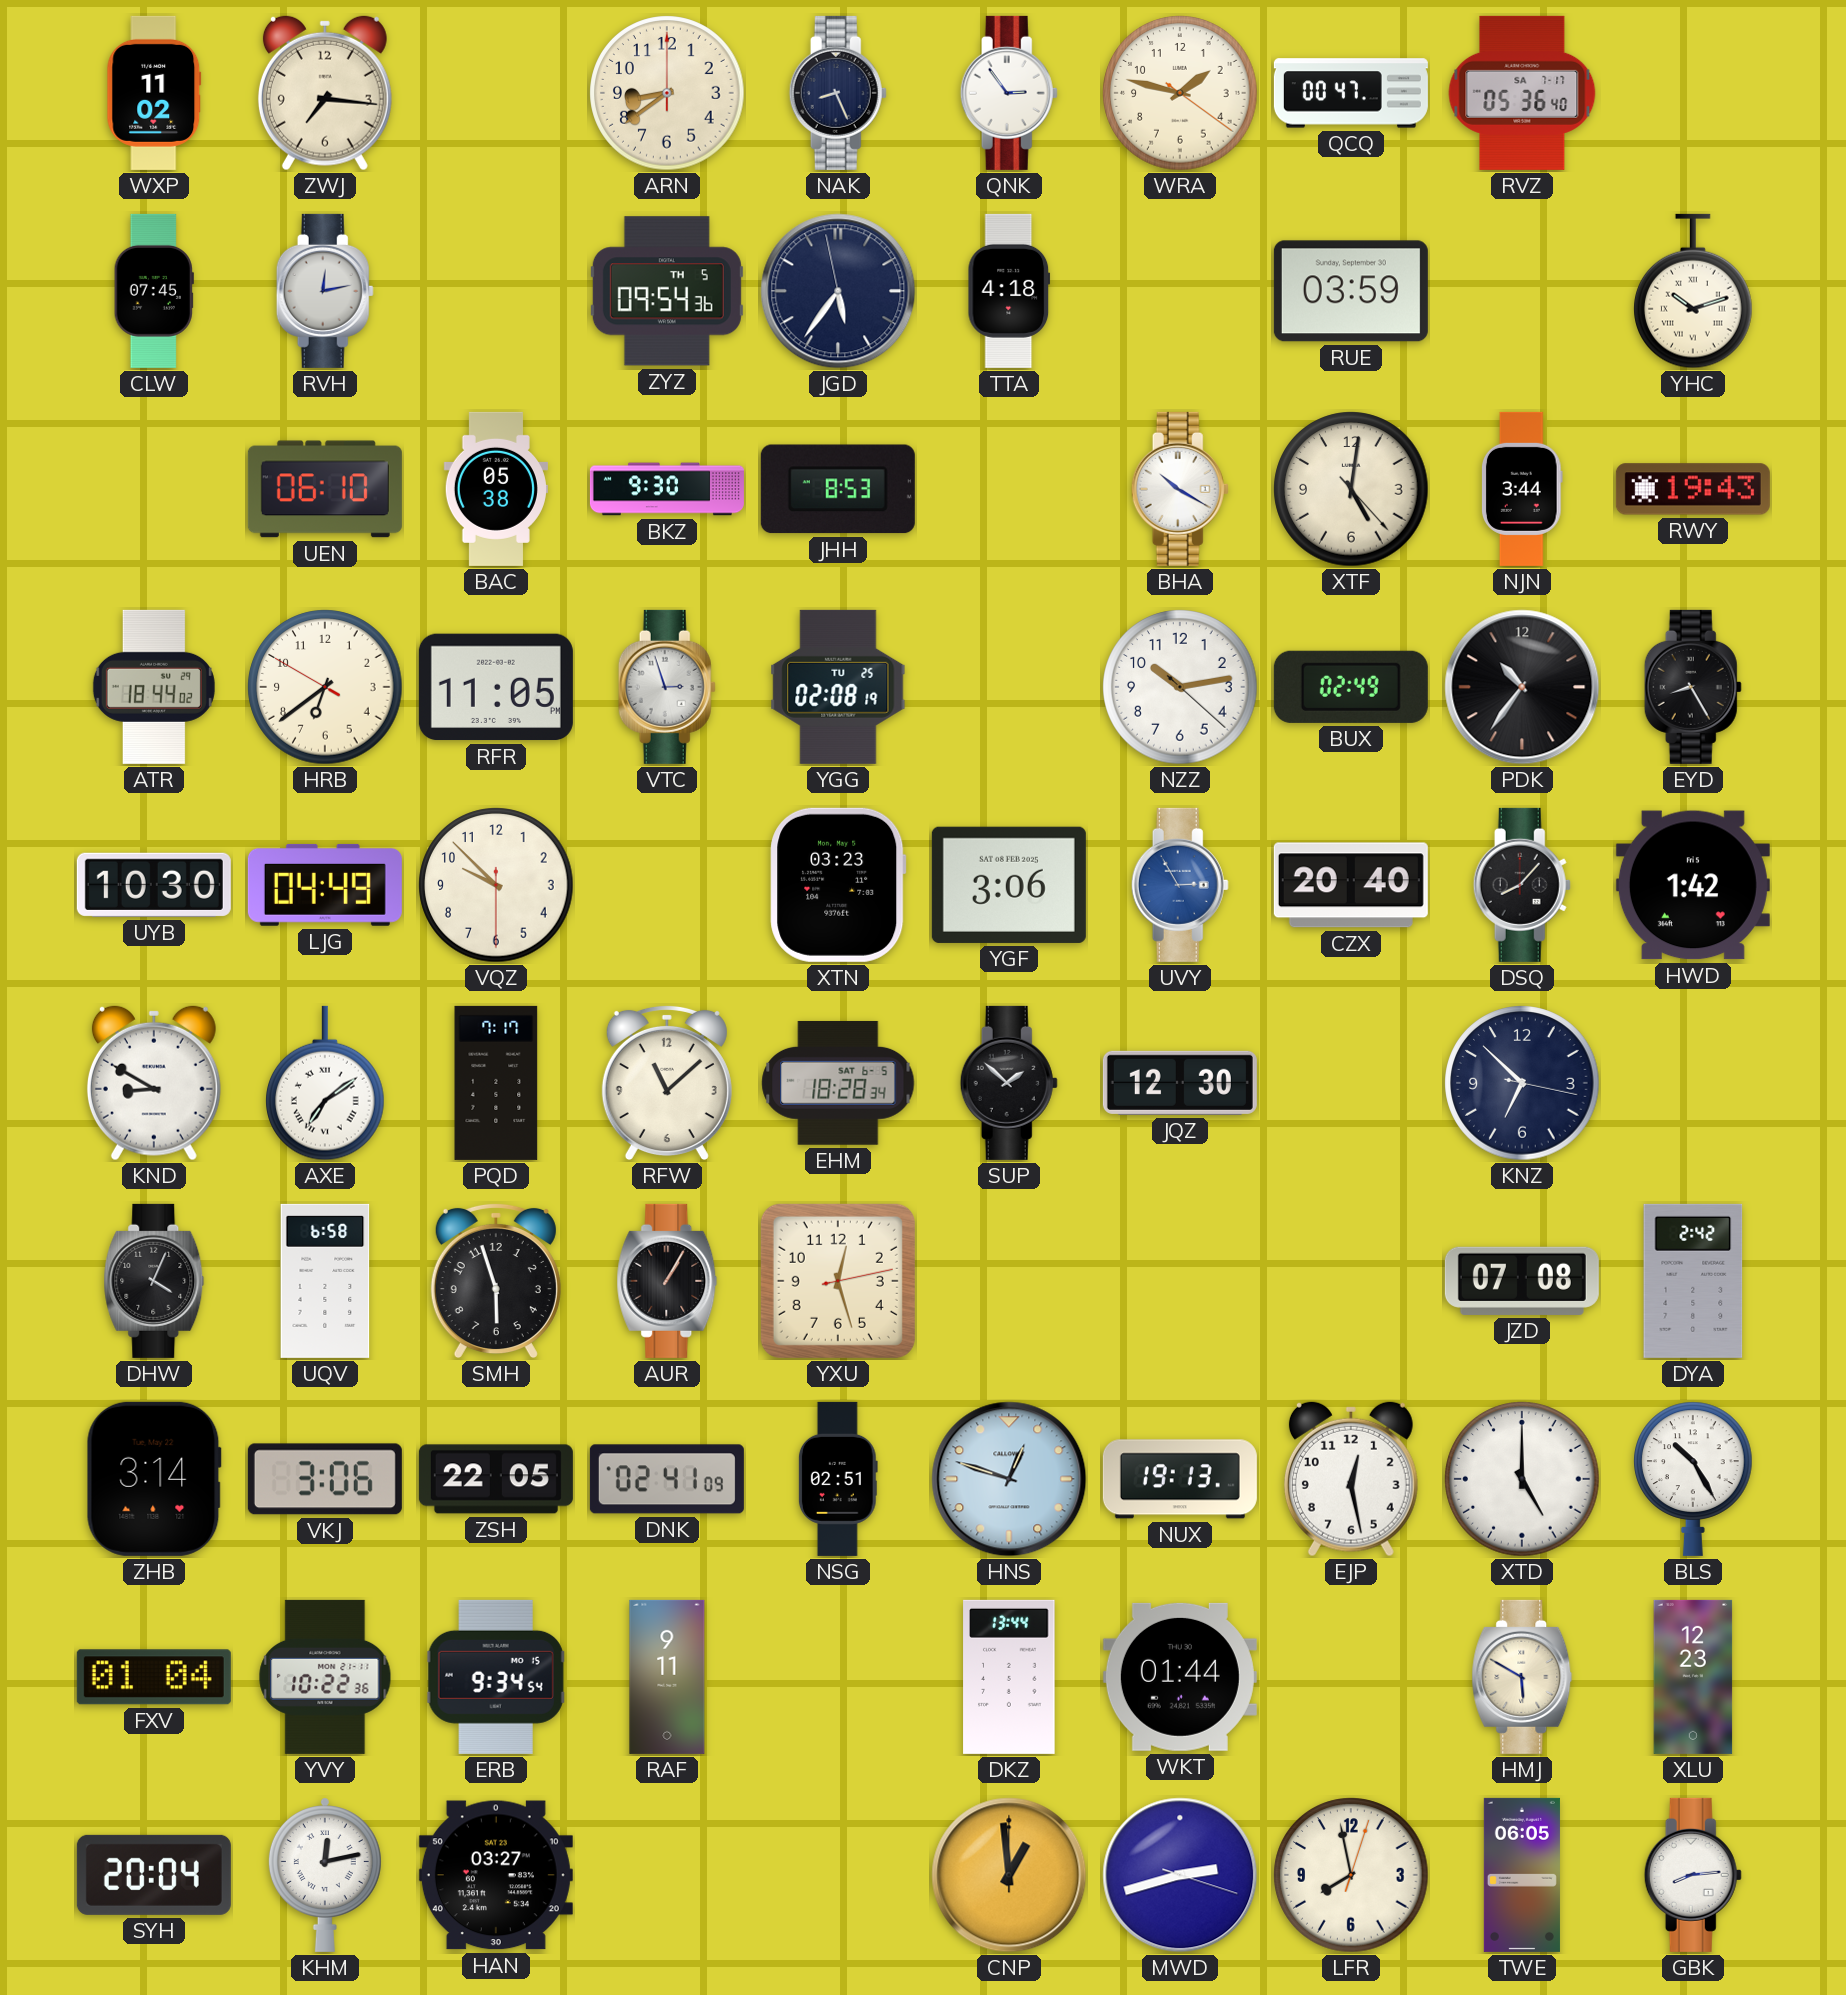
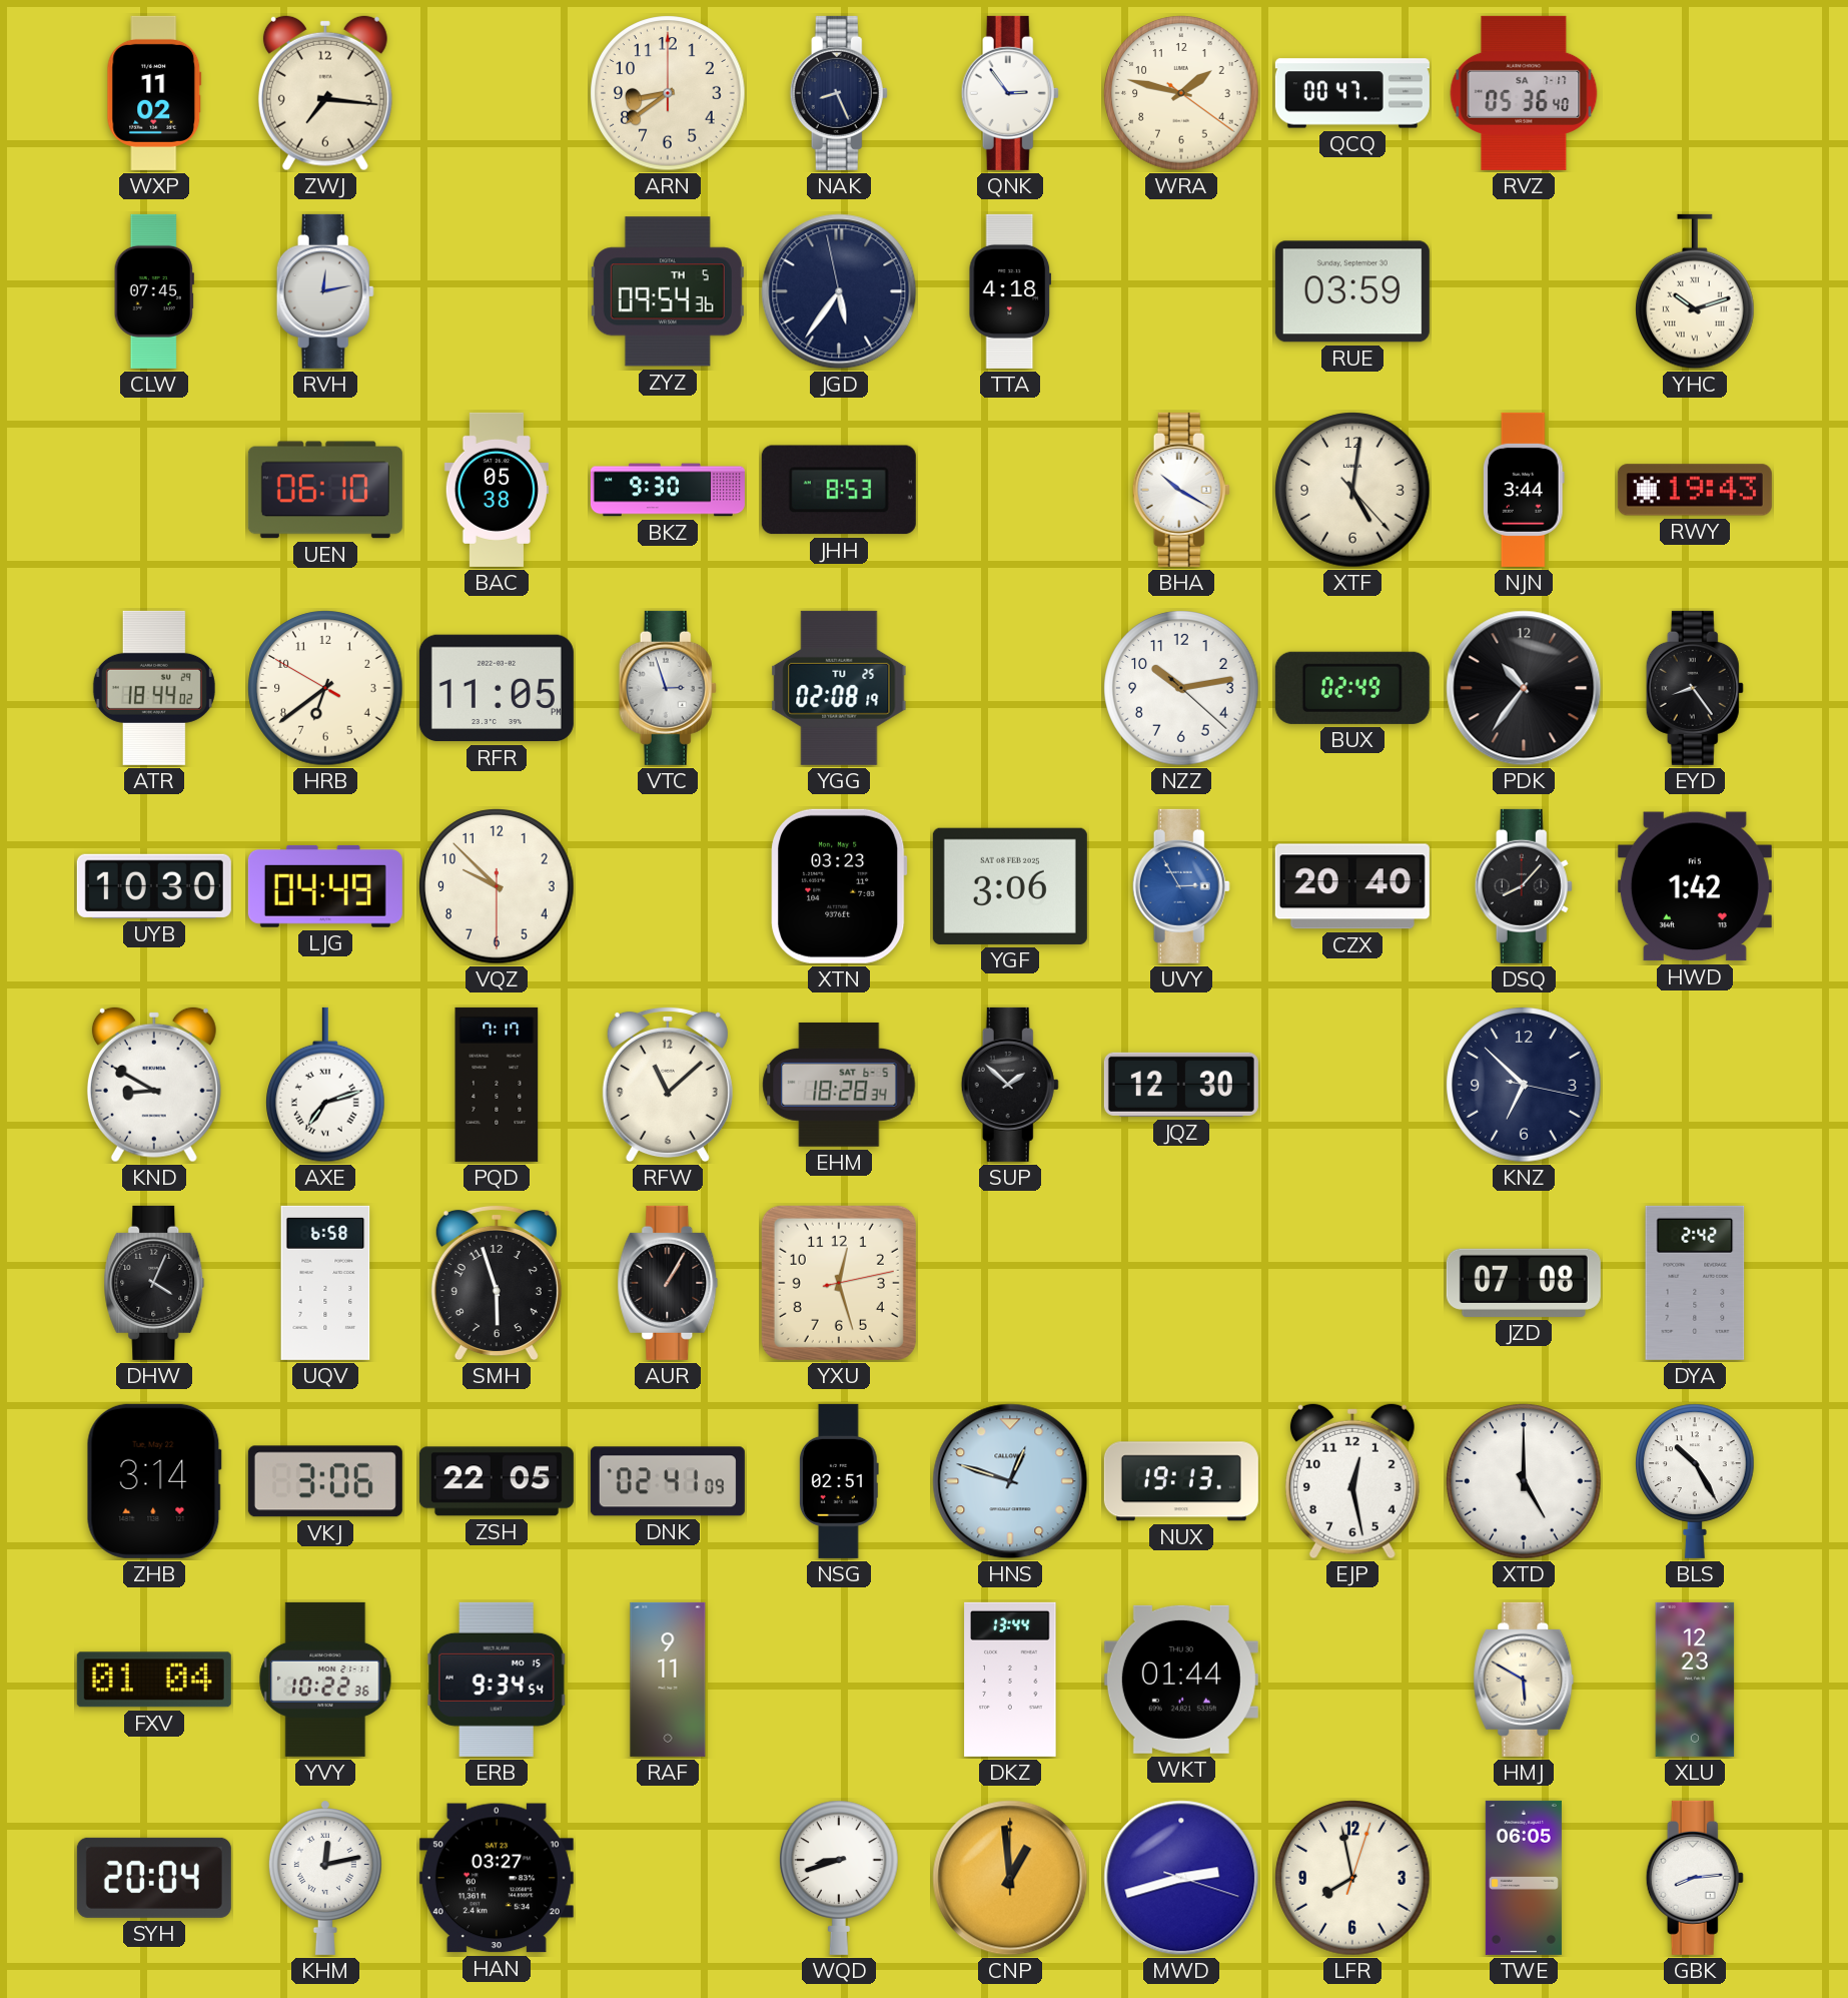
EYD: 8:25 -> 8:24 (1695, 688)
AXE: 7:09 -> 7:12 (326, 1085)
WQD: none -> 8:42 (840, 1878)
